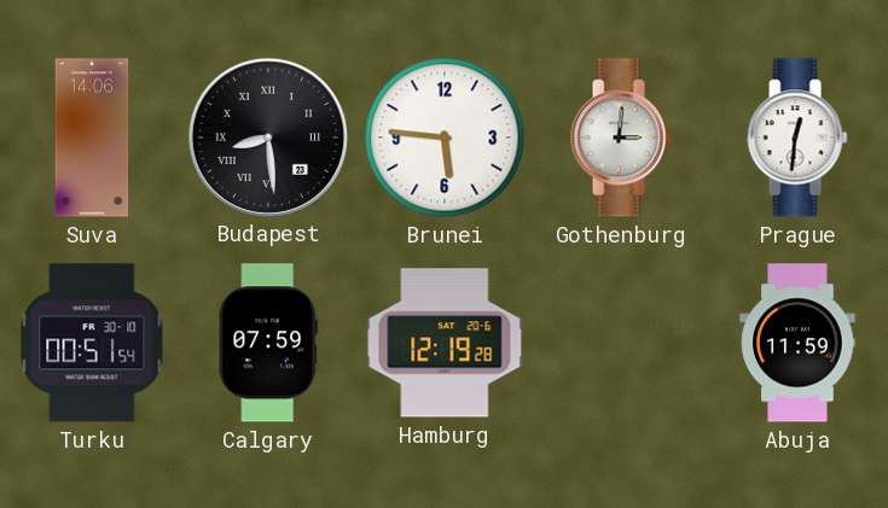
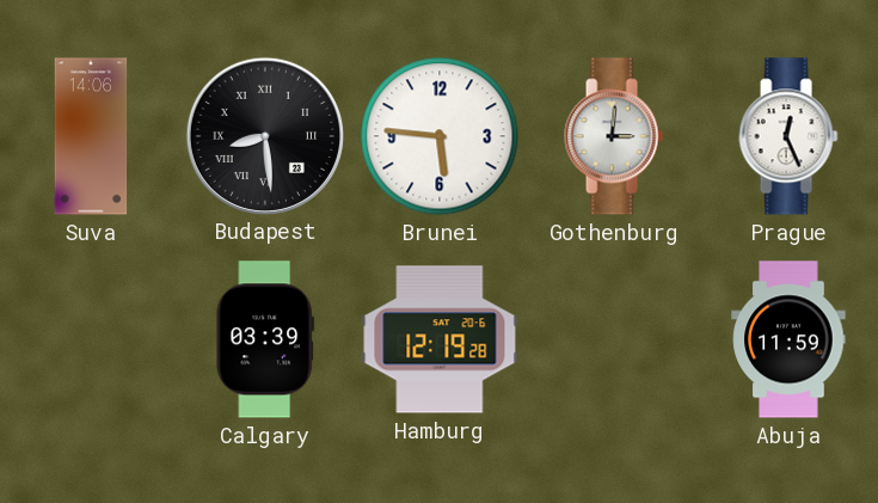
Prague: 12:31 -> 12:26 (788, 136)
Turku: 00:51 -> none (92, 343)
Calgary: 07:59 -> 03:39 (265, 339)
